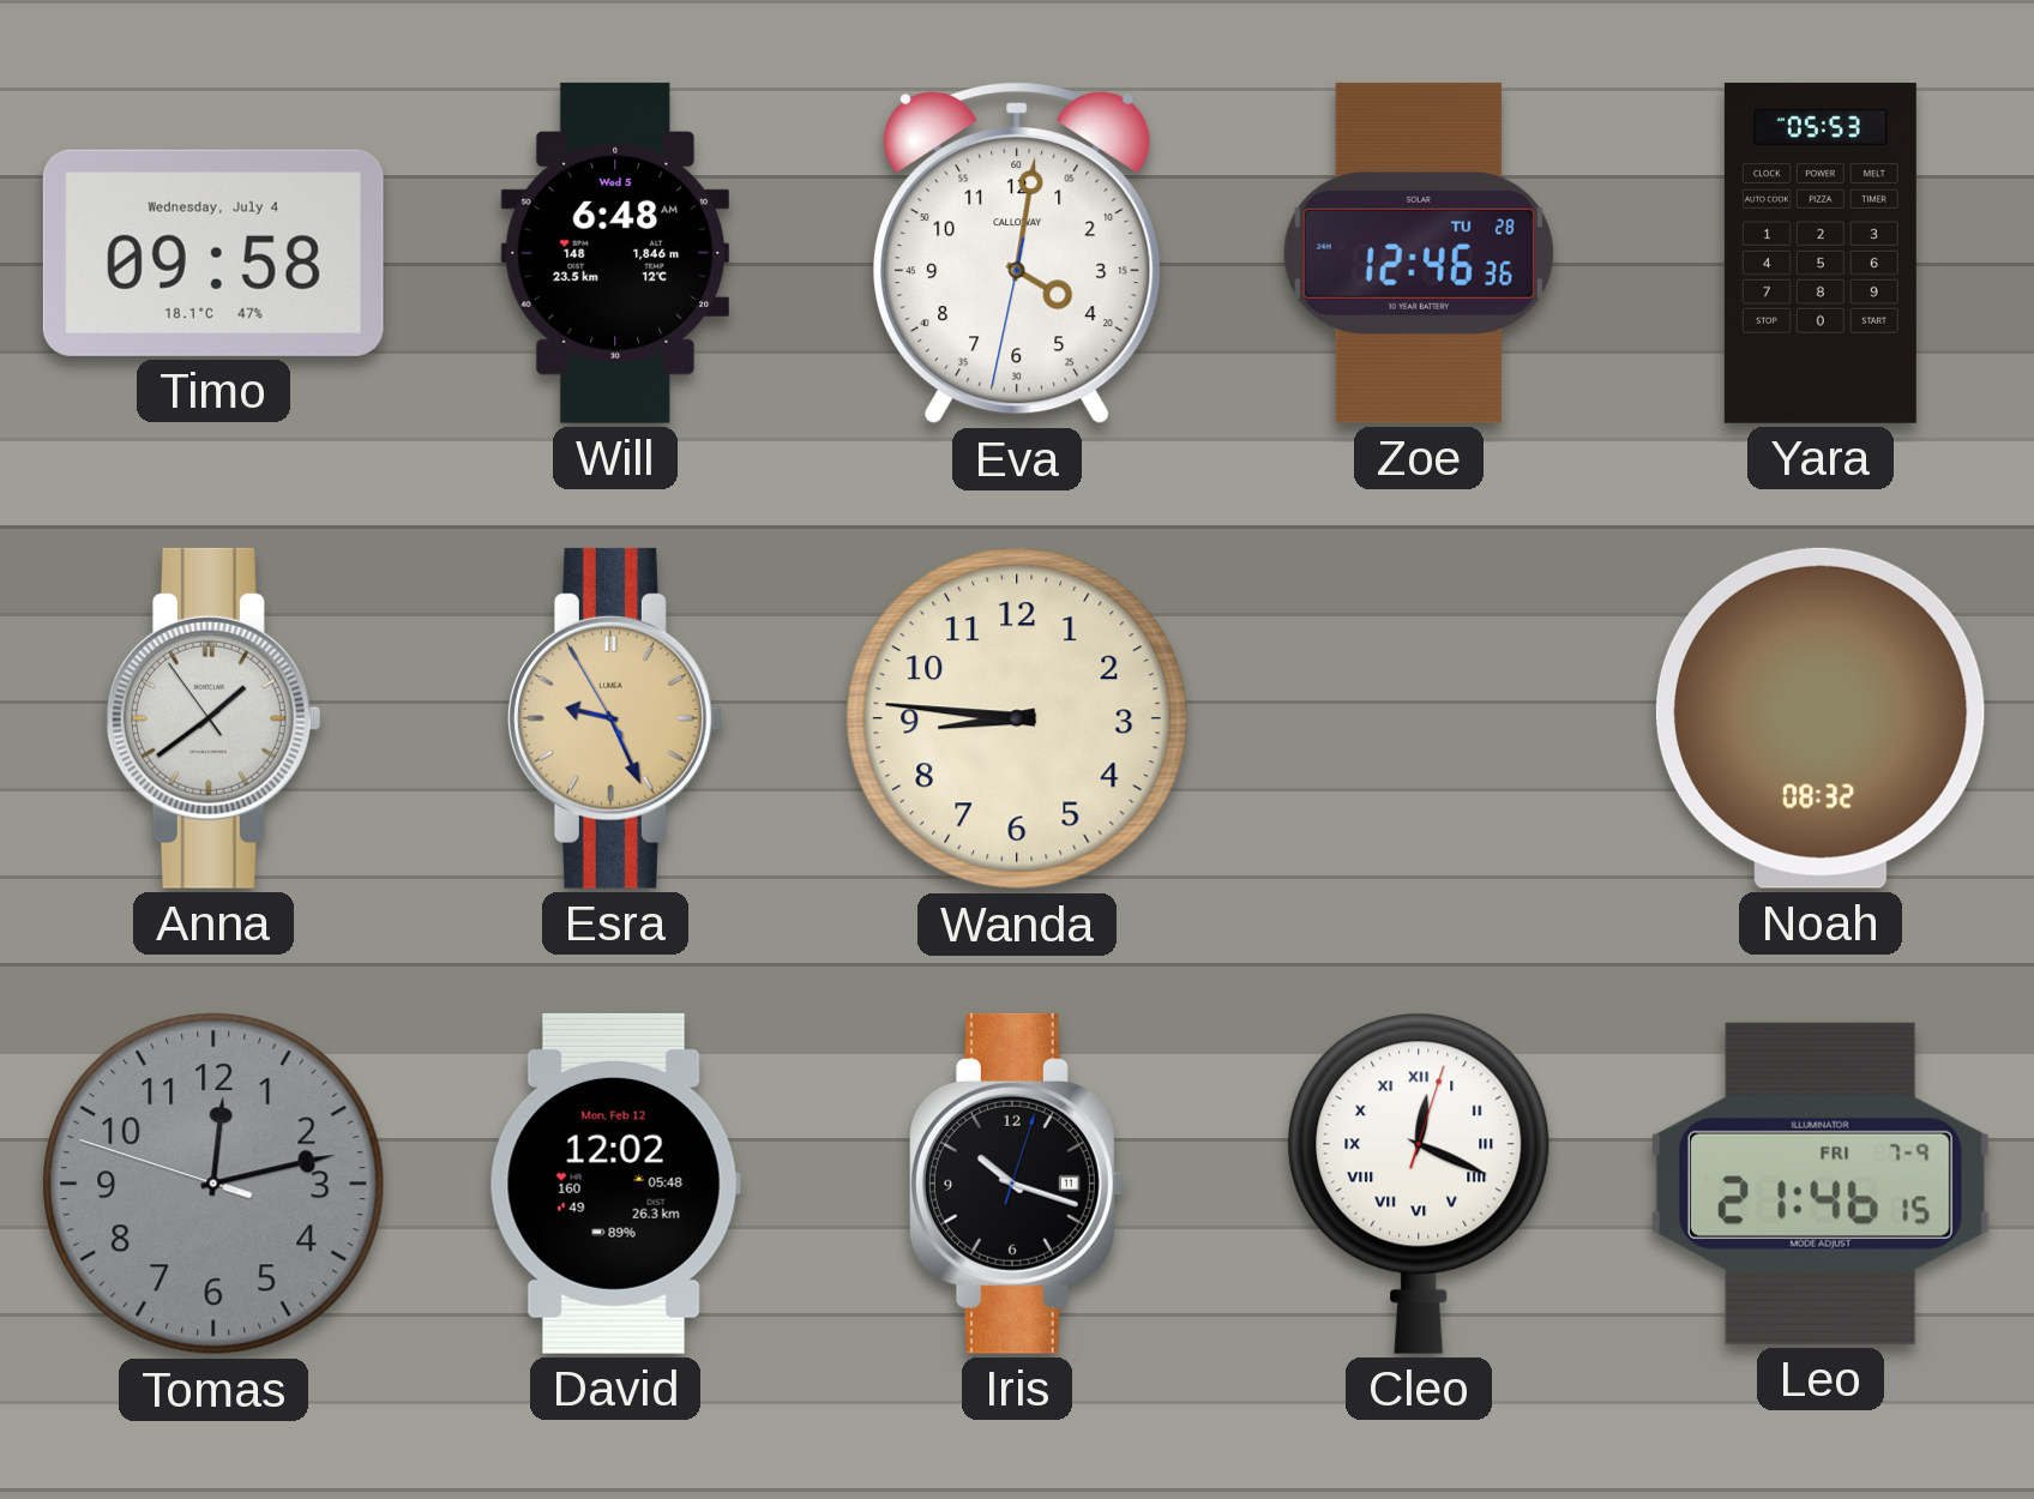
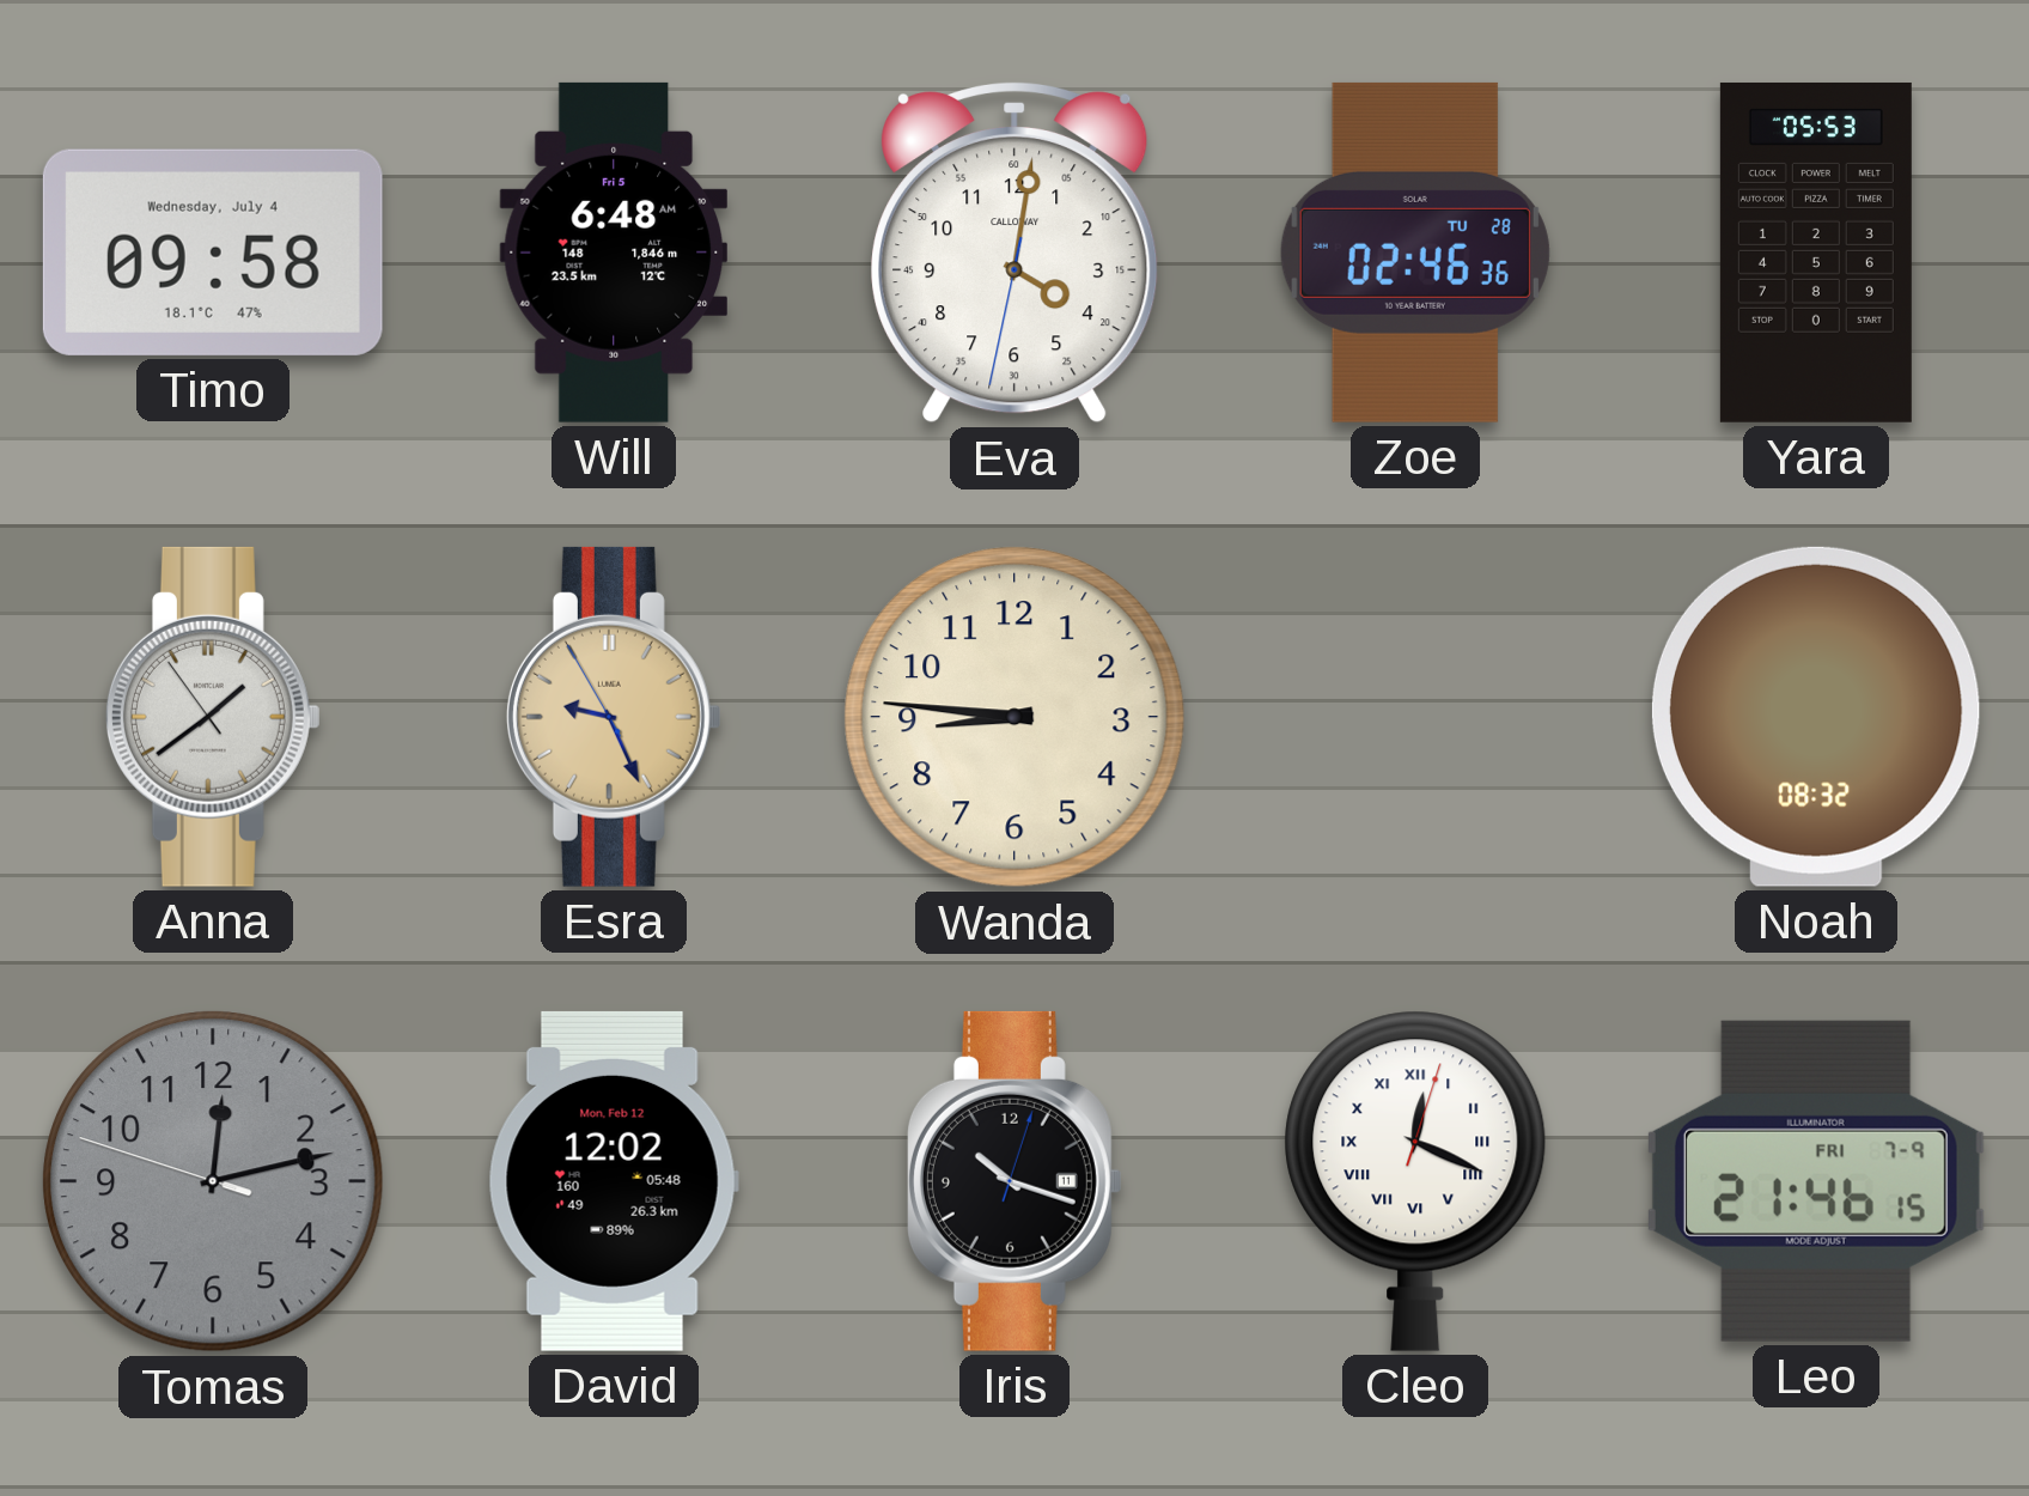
Will date: Wed 5 -> Fri 5 (613, 253)
Zoe: 12:46 -> 02:46 (1415, 253)
